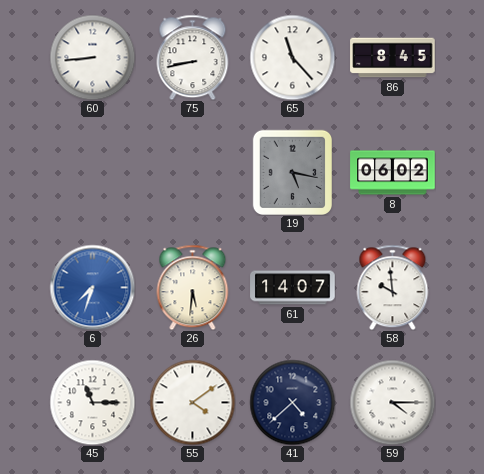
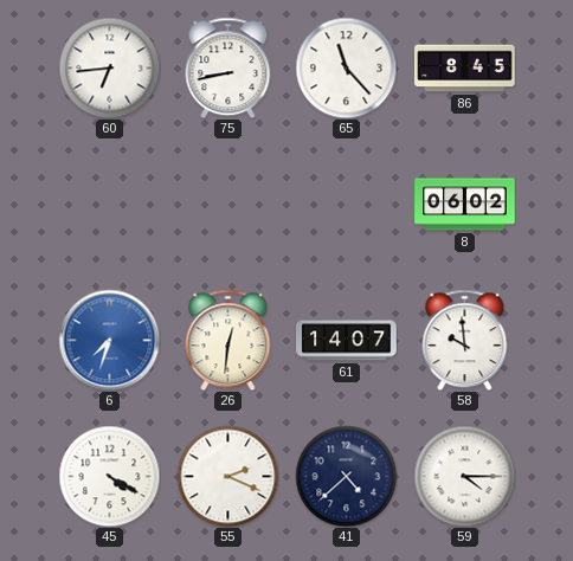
60: 8:44 -> 6:44 (109, 67)
19: 5:17 -> none (292, 172)
26: 5:31 -> 12:31 (228, 340)
45: 11:15 -> 4:20 (109, 476)
55: 4:09 -> 2:19 (227, 476)
